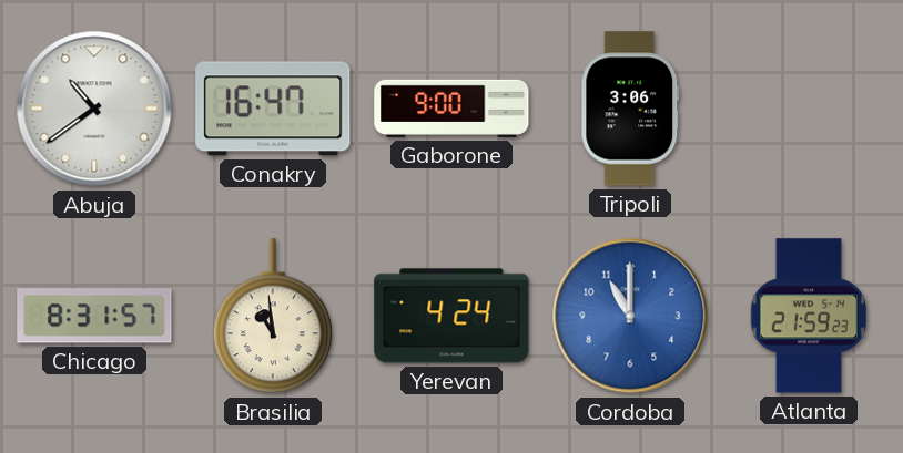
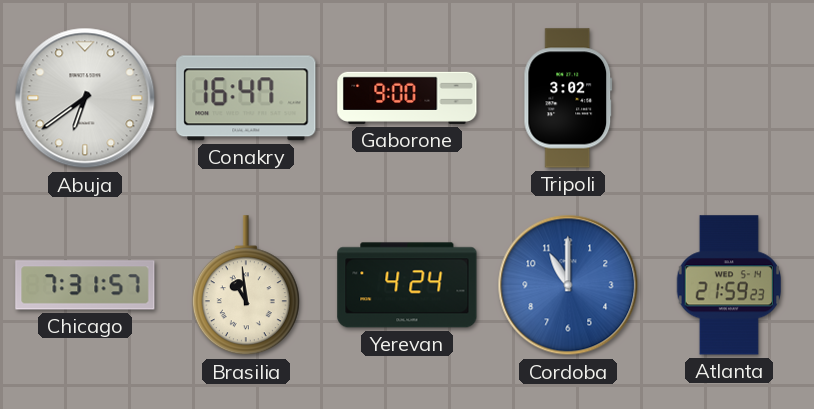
Abuja: 10:39 -> 6:39 (85, 98)
Tripoli: 3:06 -> 3:02 (568, 98)
Chicago: 8:31 -> 7:31 (85, 285)
